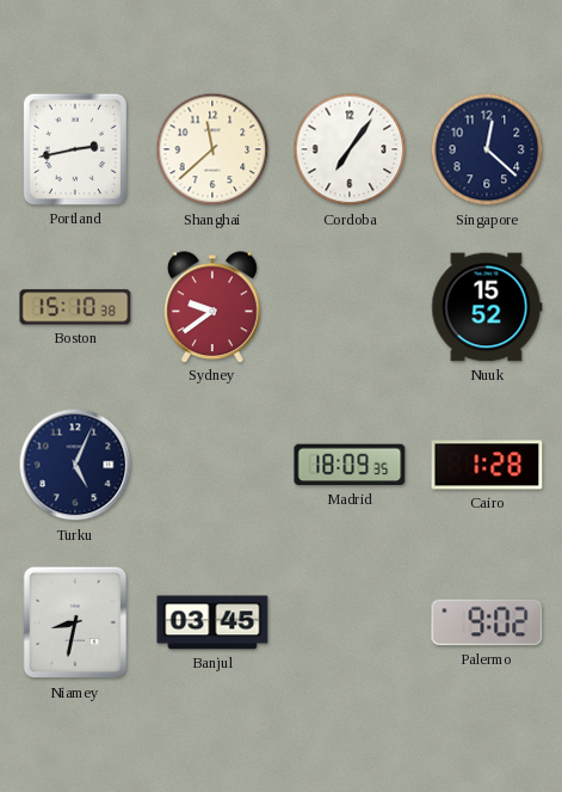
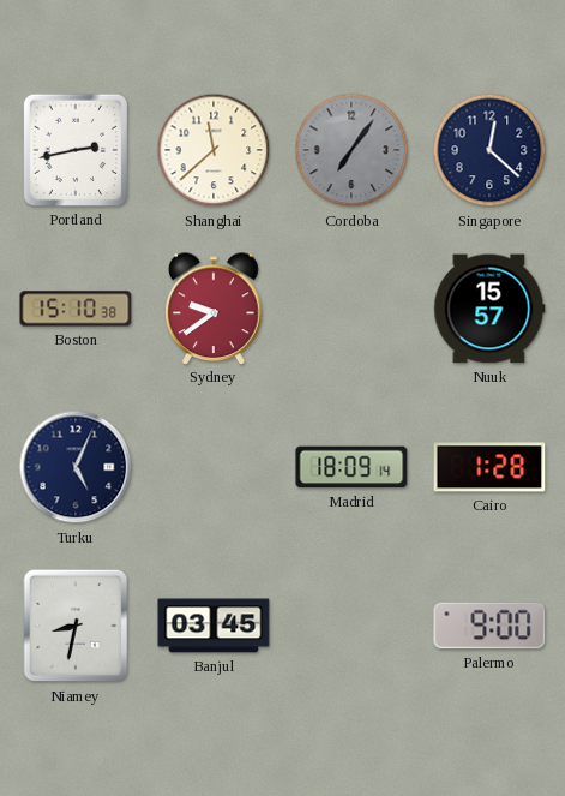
Cordoba dial: white -> grey (351, 150)
Nuuk: 15:52 -> 15:57 (489, 309)
Madrid: 18:09:35 -> 18:09:14 (351, 467)
Palermo: 9:02 -> 9:00 (489, 626)
